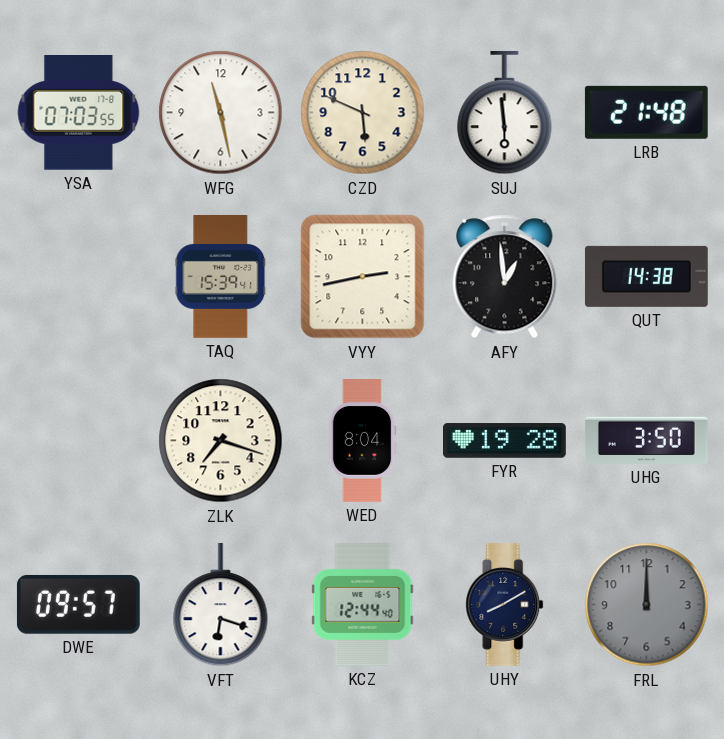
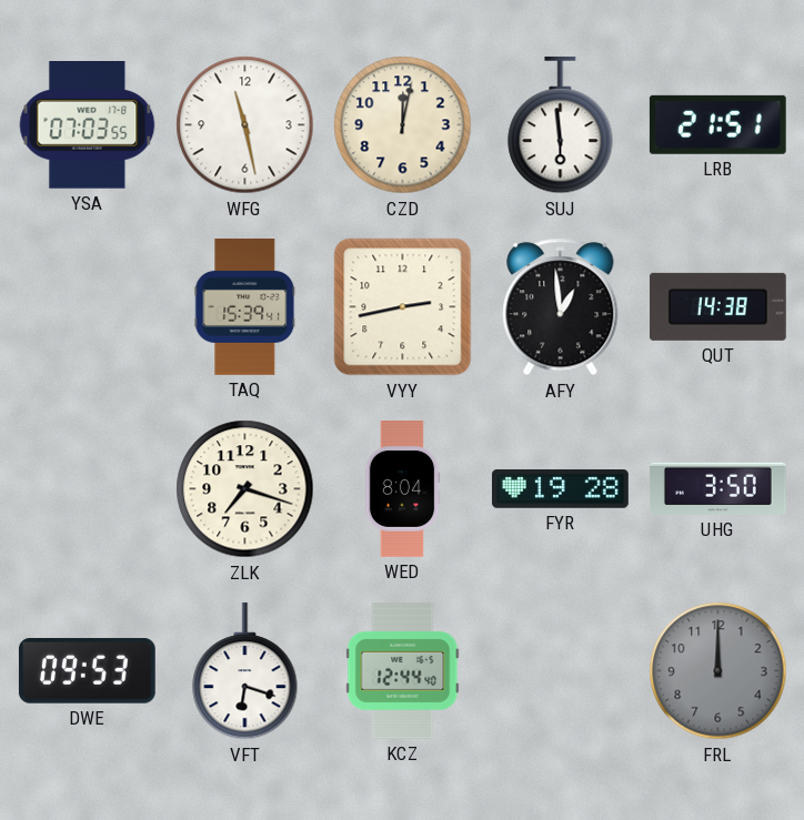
CZD: 5:49 -> 12:02 (403, 125)
LRB: 21:48 -> 21:51 (717, 124)
DWE: 09:57 -> 09:53 (87, 670)
UHY: 8:10 -> none (505, 605)
